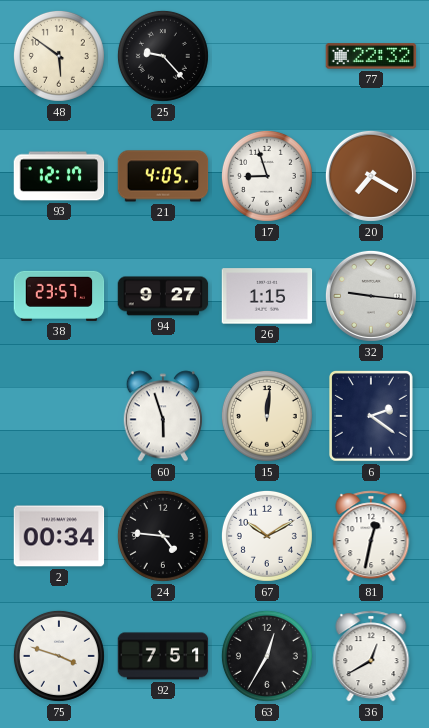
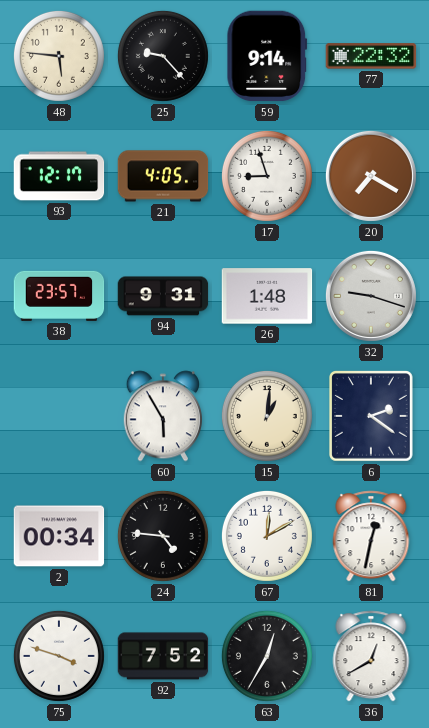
48: 5:51 -> 5:46 (59, 56)
59: none -> 9:14 (267, 56)
94: 9:27 -> 9:31 (163, 296)
26: 1:15 -> 1:48 (267, 296)
32: 9:16 -> 9:18 (371, 296)
60: 5:57 -> 5:55 (163, 416)
15: 12:01 -> 1:01 (267, 416)
67: 10:10 -> 12:10 (267, 536)
92: 7:51 -> 7:52 (163, 656)
